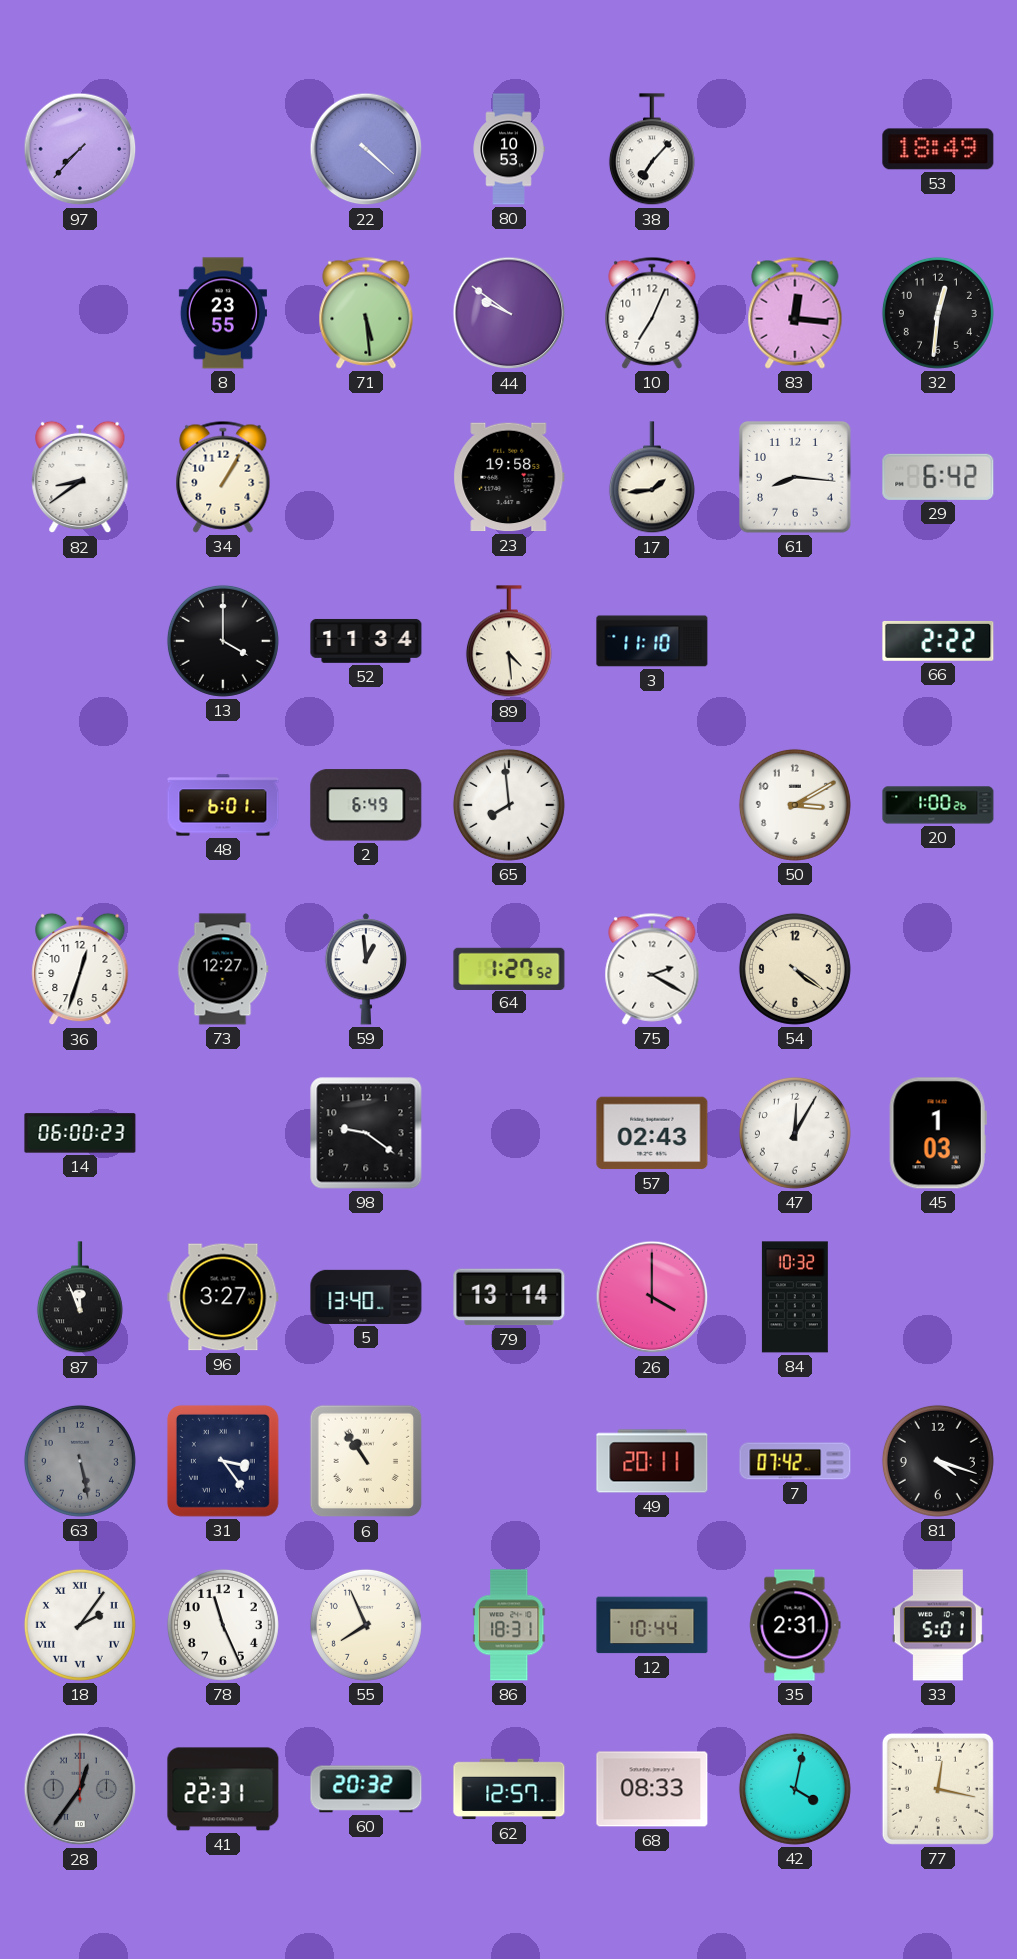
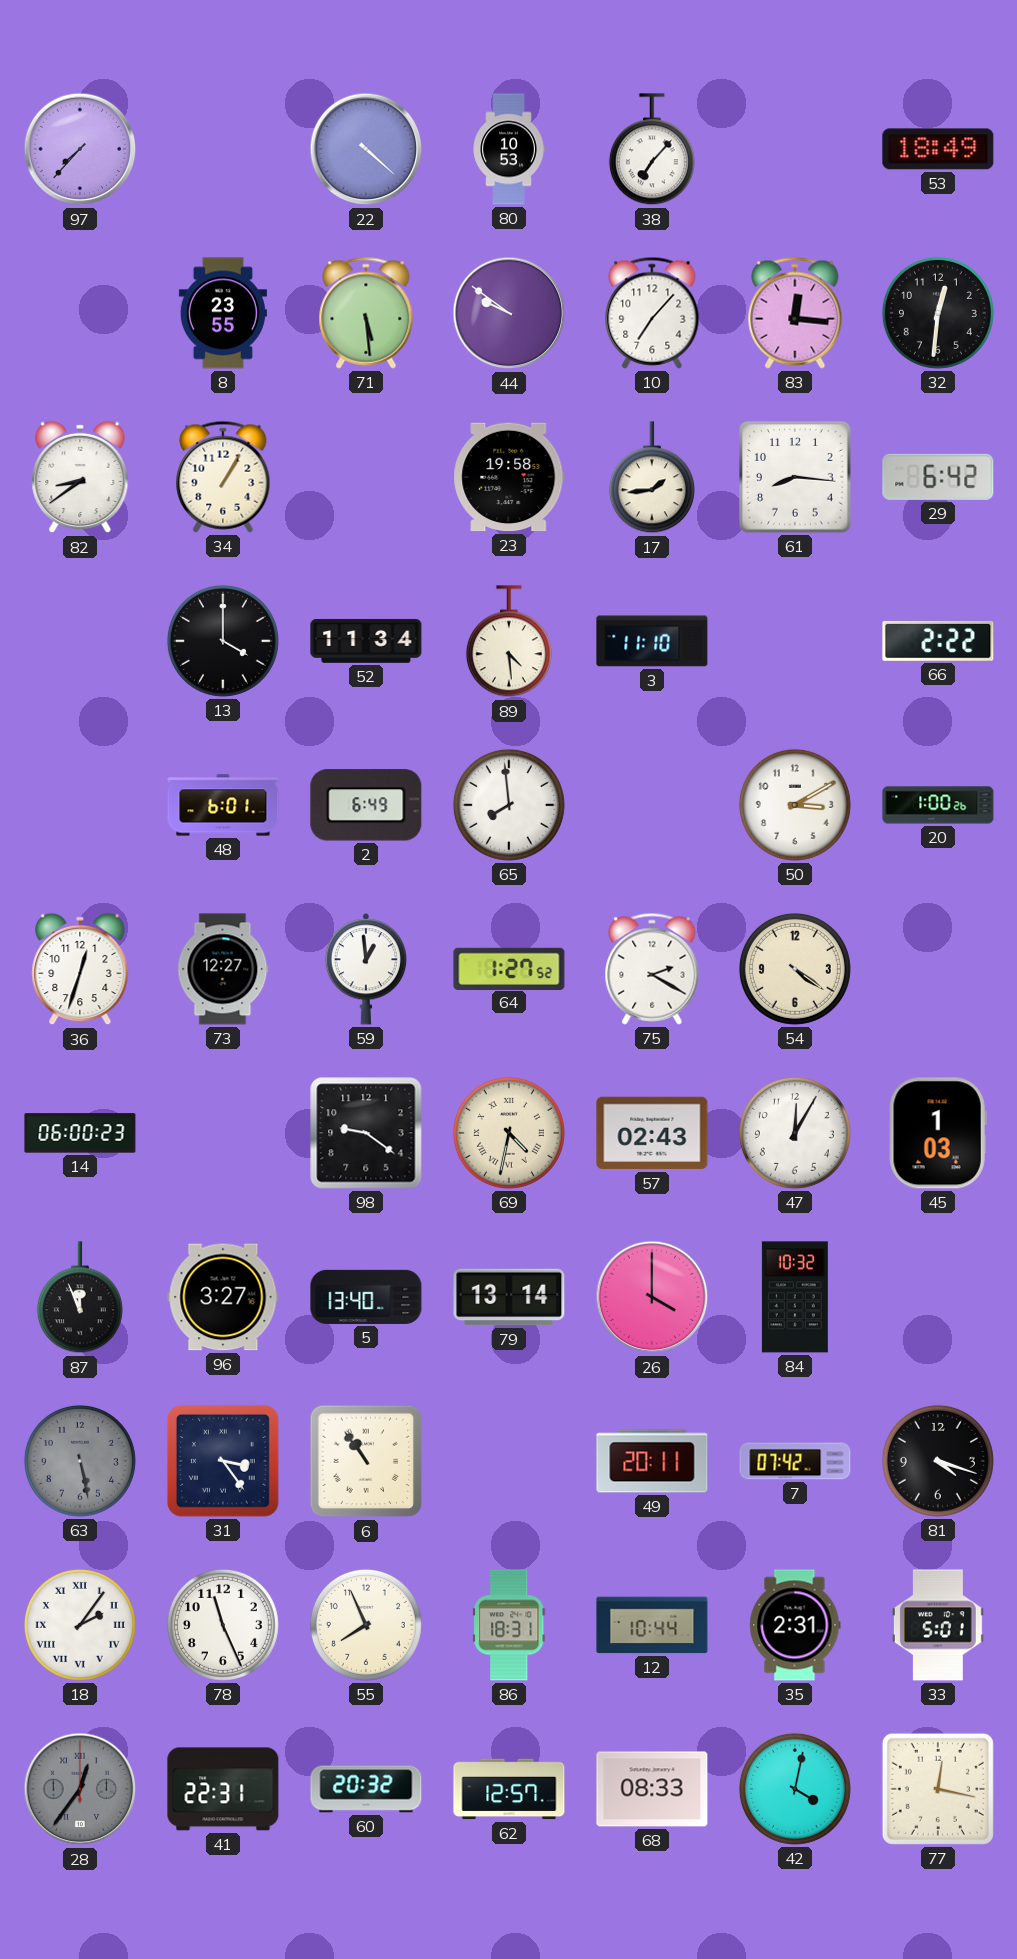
10: 7:04 -> 7:07 (652, 313)
69: none -> 4:32 (509, 1133)
